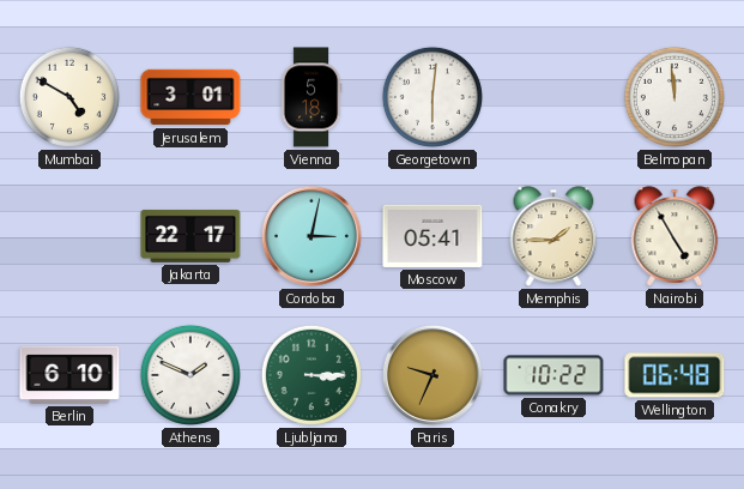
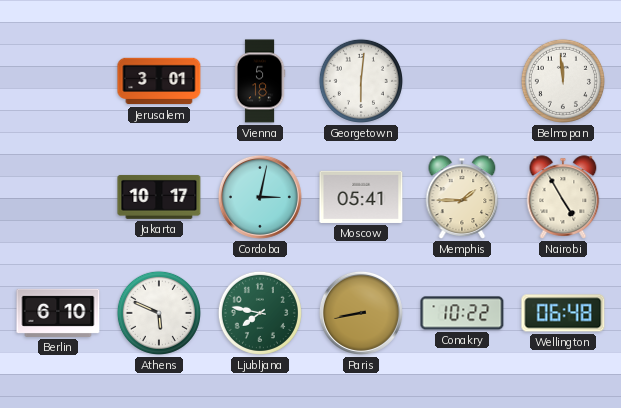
Mumbai: 4:50 -> none (69, 97)
Jakarta: 22:17 -> 10:17 (159, 197)
Athens: 1:49 -> 5:49 (159, 313)
Ljubljana: 3:15 -> 7:47 (260, 313)
Paris: 9:34 -> 8:43 (361, 313)
